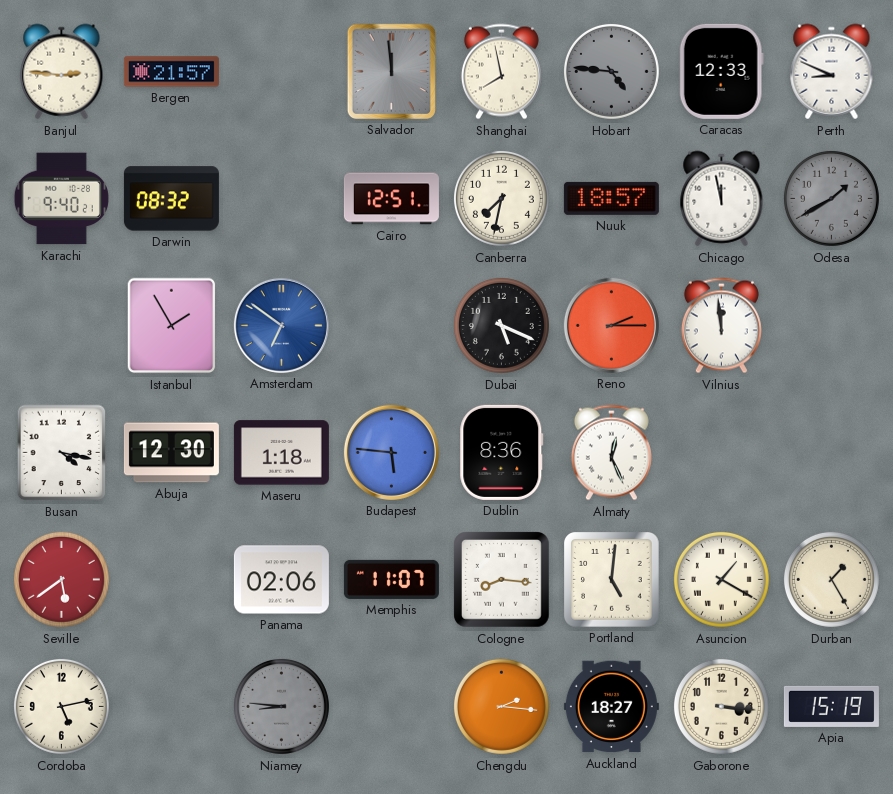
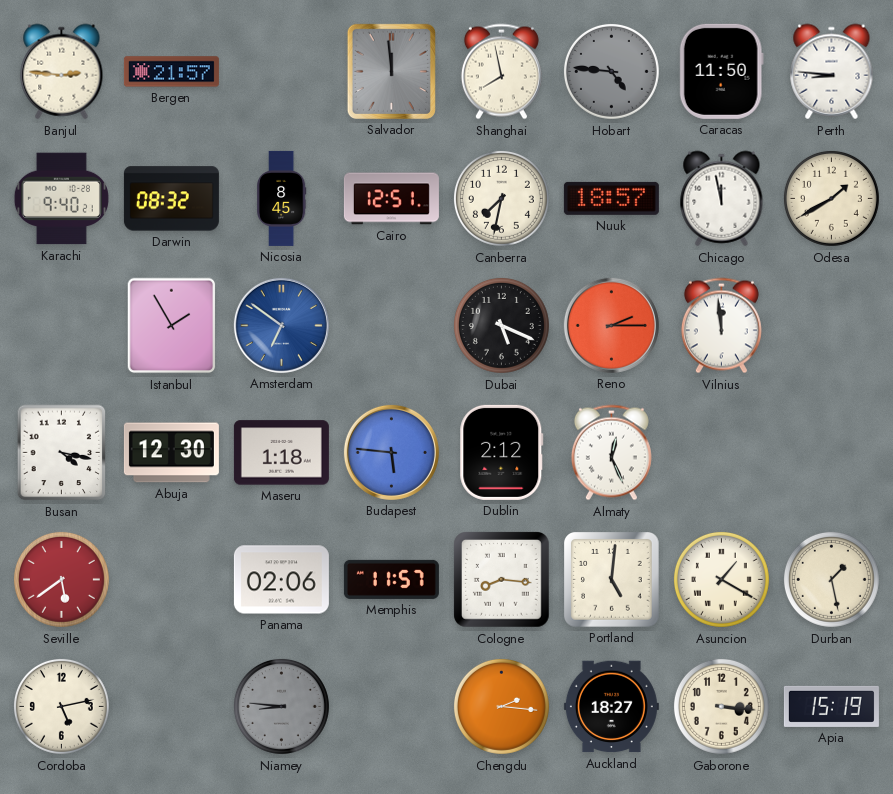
Caracas: 12:33 -> 11:50 (721, 71)
Perth: 8:49 -> 8:46 (832, 72)
Nicosia: none -> 8:45 (281, 198)
Odesa dial: grey -> cream (831, 198)
Dublin: 8:36 -> 2:12 (502, 452)
Memphis: 11:07 -> 11:57 (391, 579)
Durban: 1:25 -> 1:28 (831, 579)
